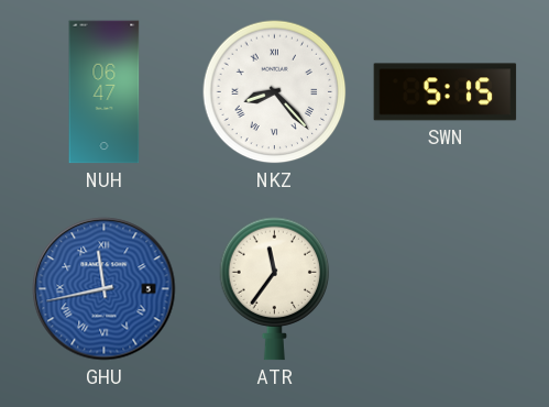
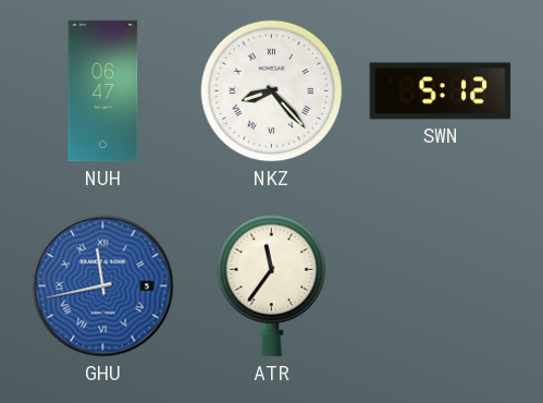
SWN: 5:15 -> 5:12 (441, 91)
